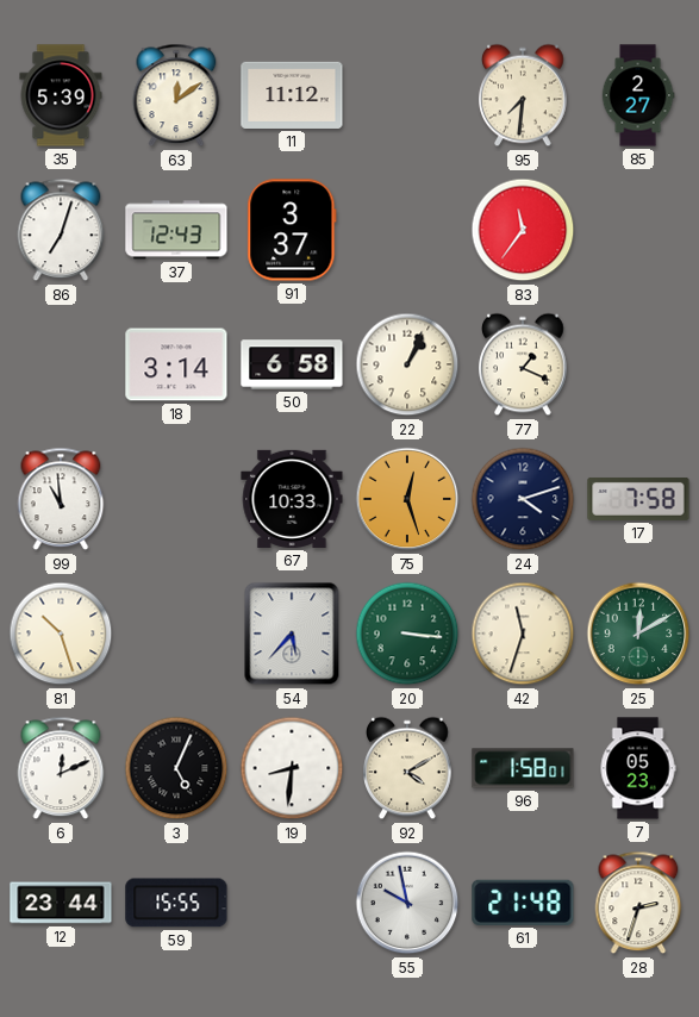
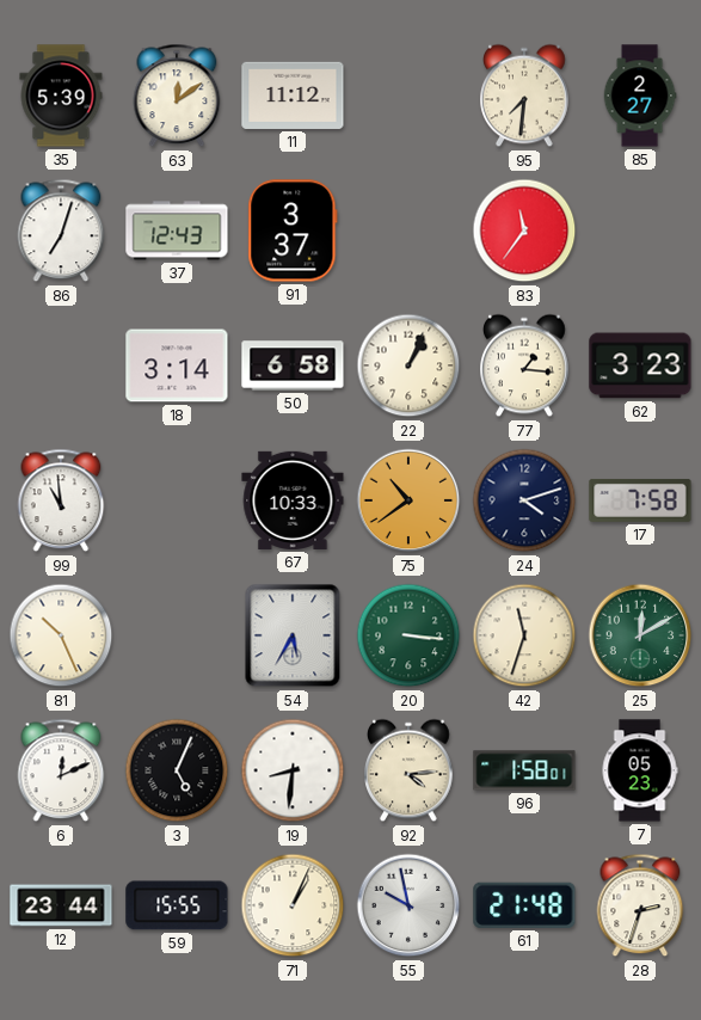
77: 1:19 -> 1:16 (524, 365)
62: none -> 3:23 (640, 365)
75: 12:27 -> 10:39 (408, 500)
81: 10:27 -> 10:26 (61, 635)
54: 5:37 -> 5:35 (293, 635)
92: 4:10 -> 4:14 (408, 770)
71: none -> 1:04 (293, 905)
